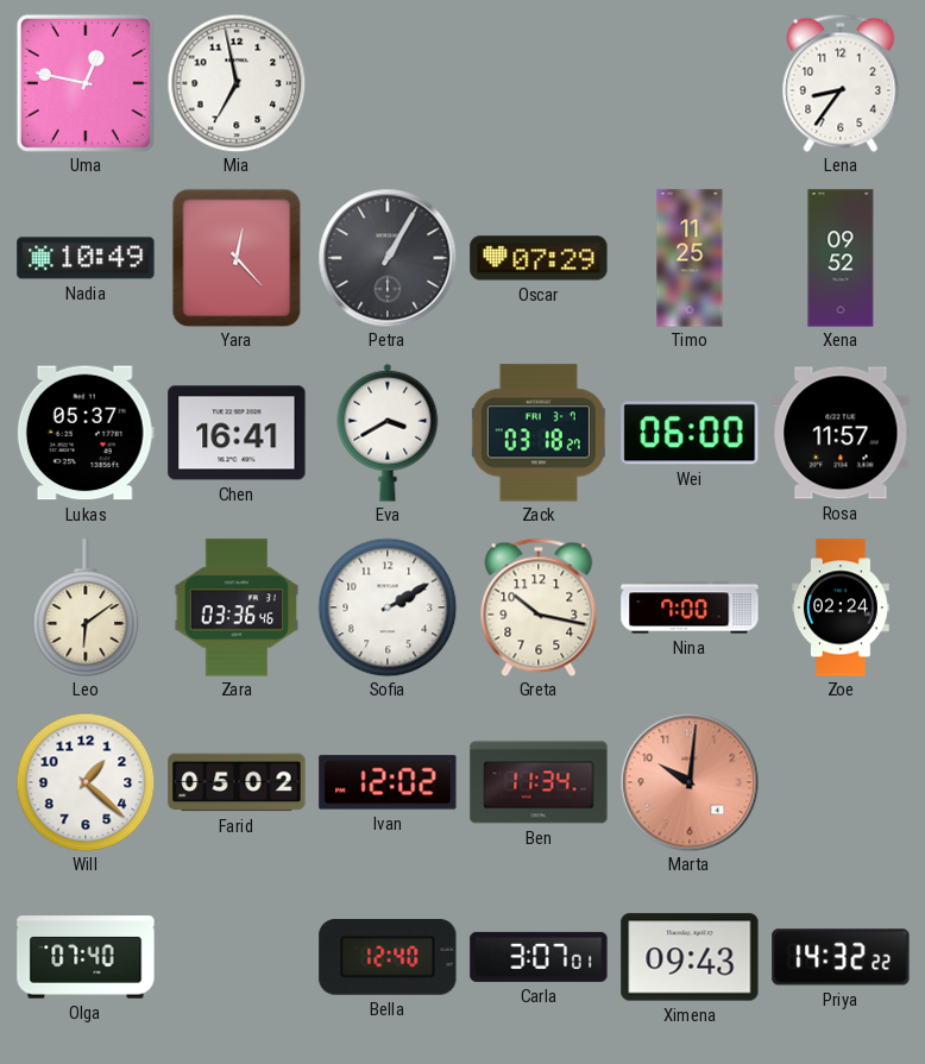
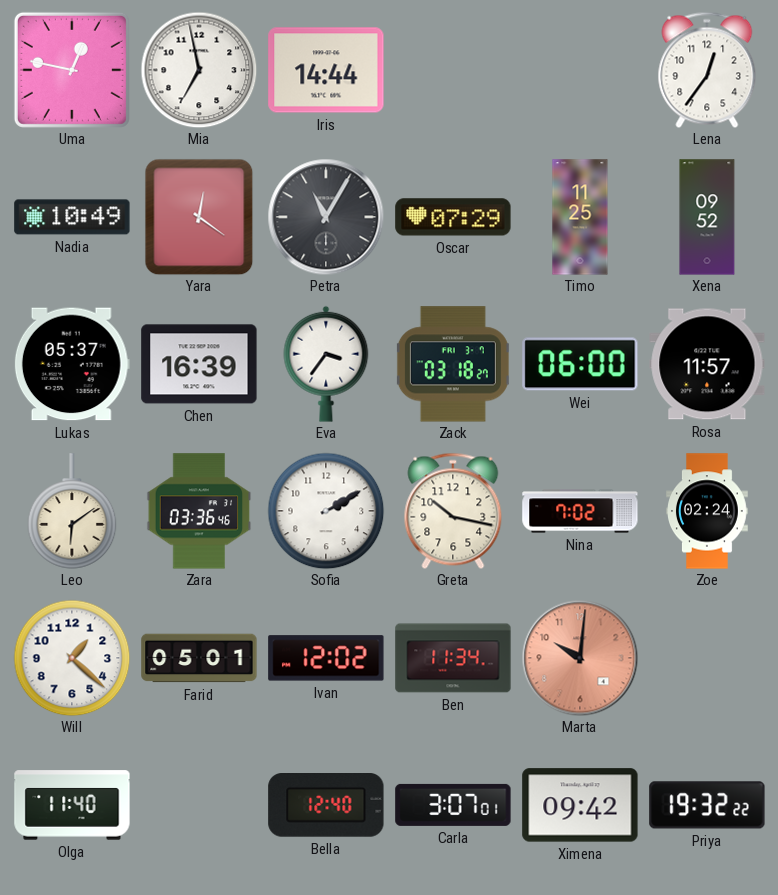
Iris: none -> 14:44 (326, 70)
Lena: 8:36 -> 12:36 (707, 70)
Yara: 12:23 -> 12:21 (199, 217)
Petra: 1:05 -> 11:05 (326, 217)
Chen: 16:41 -> 16:39 (199, 364)
Eva: 3:40 -> 3:36 (326, 364)
Nina: 7:00 -> 7:02 (580, 511)
Farid: 05:02 -> 05:01 (199, 658)
Olga: 07:40 -> 11:40 (72, 805)
Ximena: 09:43 -> 09:42 (580, 805)
Priya: 14:32 -> 19:32 (707, 805)
